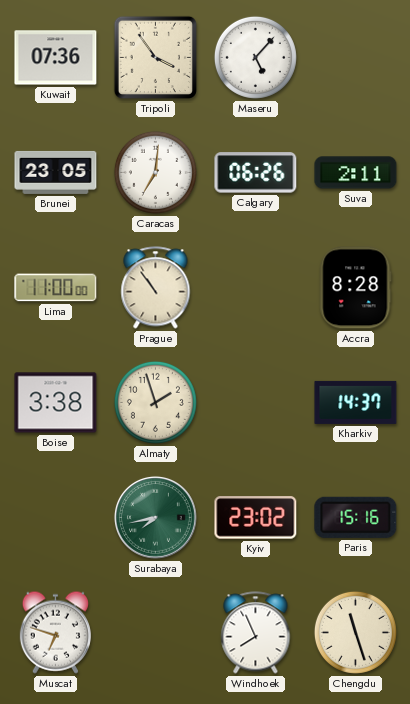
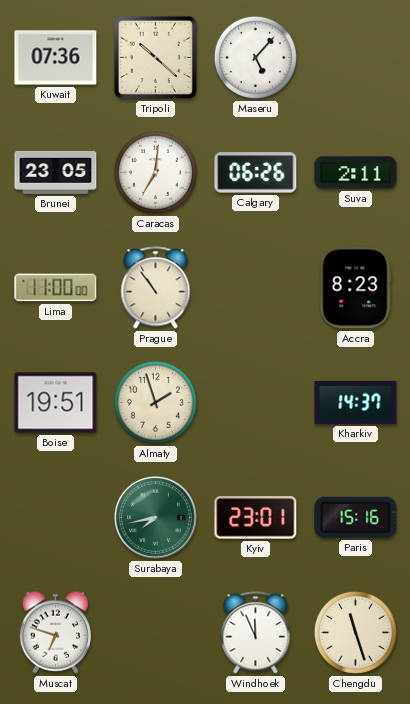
Tripoli: 3:54 -> 10:22 (155, 57)
Accra: 8:28 -> 8:23 (356, 288)
Boise: 3:38 -> 19:51 (56, 403)
Kyiv: 23:02 -> 23:01 (256, 518)
Windhoek: 7:56 -> 11:56 (256, 633)
